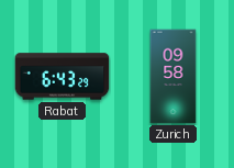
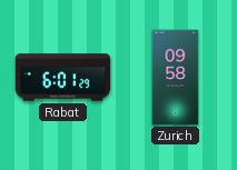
Rabat: 6:43 -> 6:01 (63, 78)
